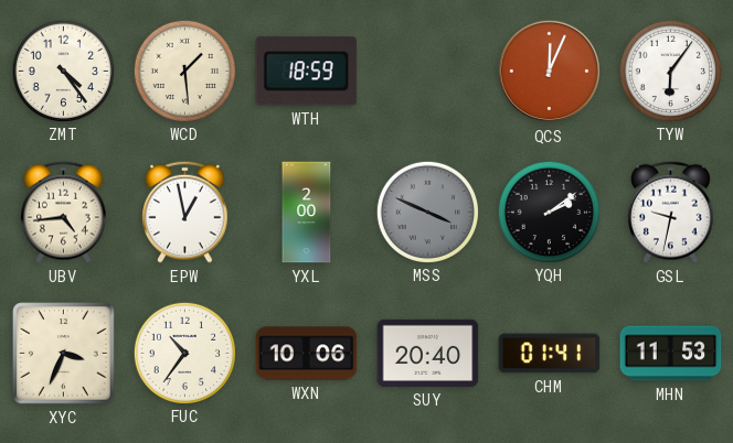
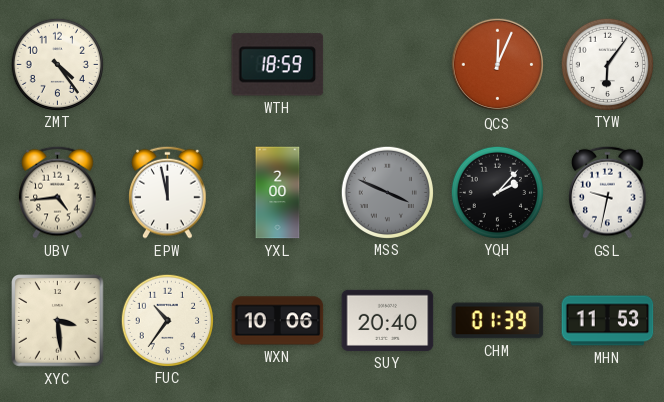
WCD: 1:29 -> none (184, 71)
EPW: 12:58 -> 11:58 (168, 192)
YQH: 2:09 -> 2:07 (497, 192)
XYC: 3:34 -> 3:29 (58, 321)
CHM: 01:41 -> 01:39 (498, 321)
